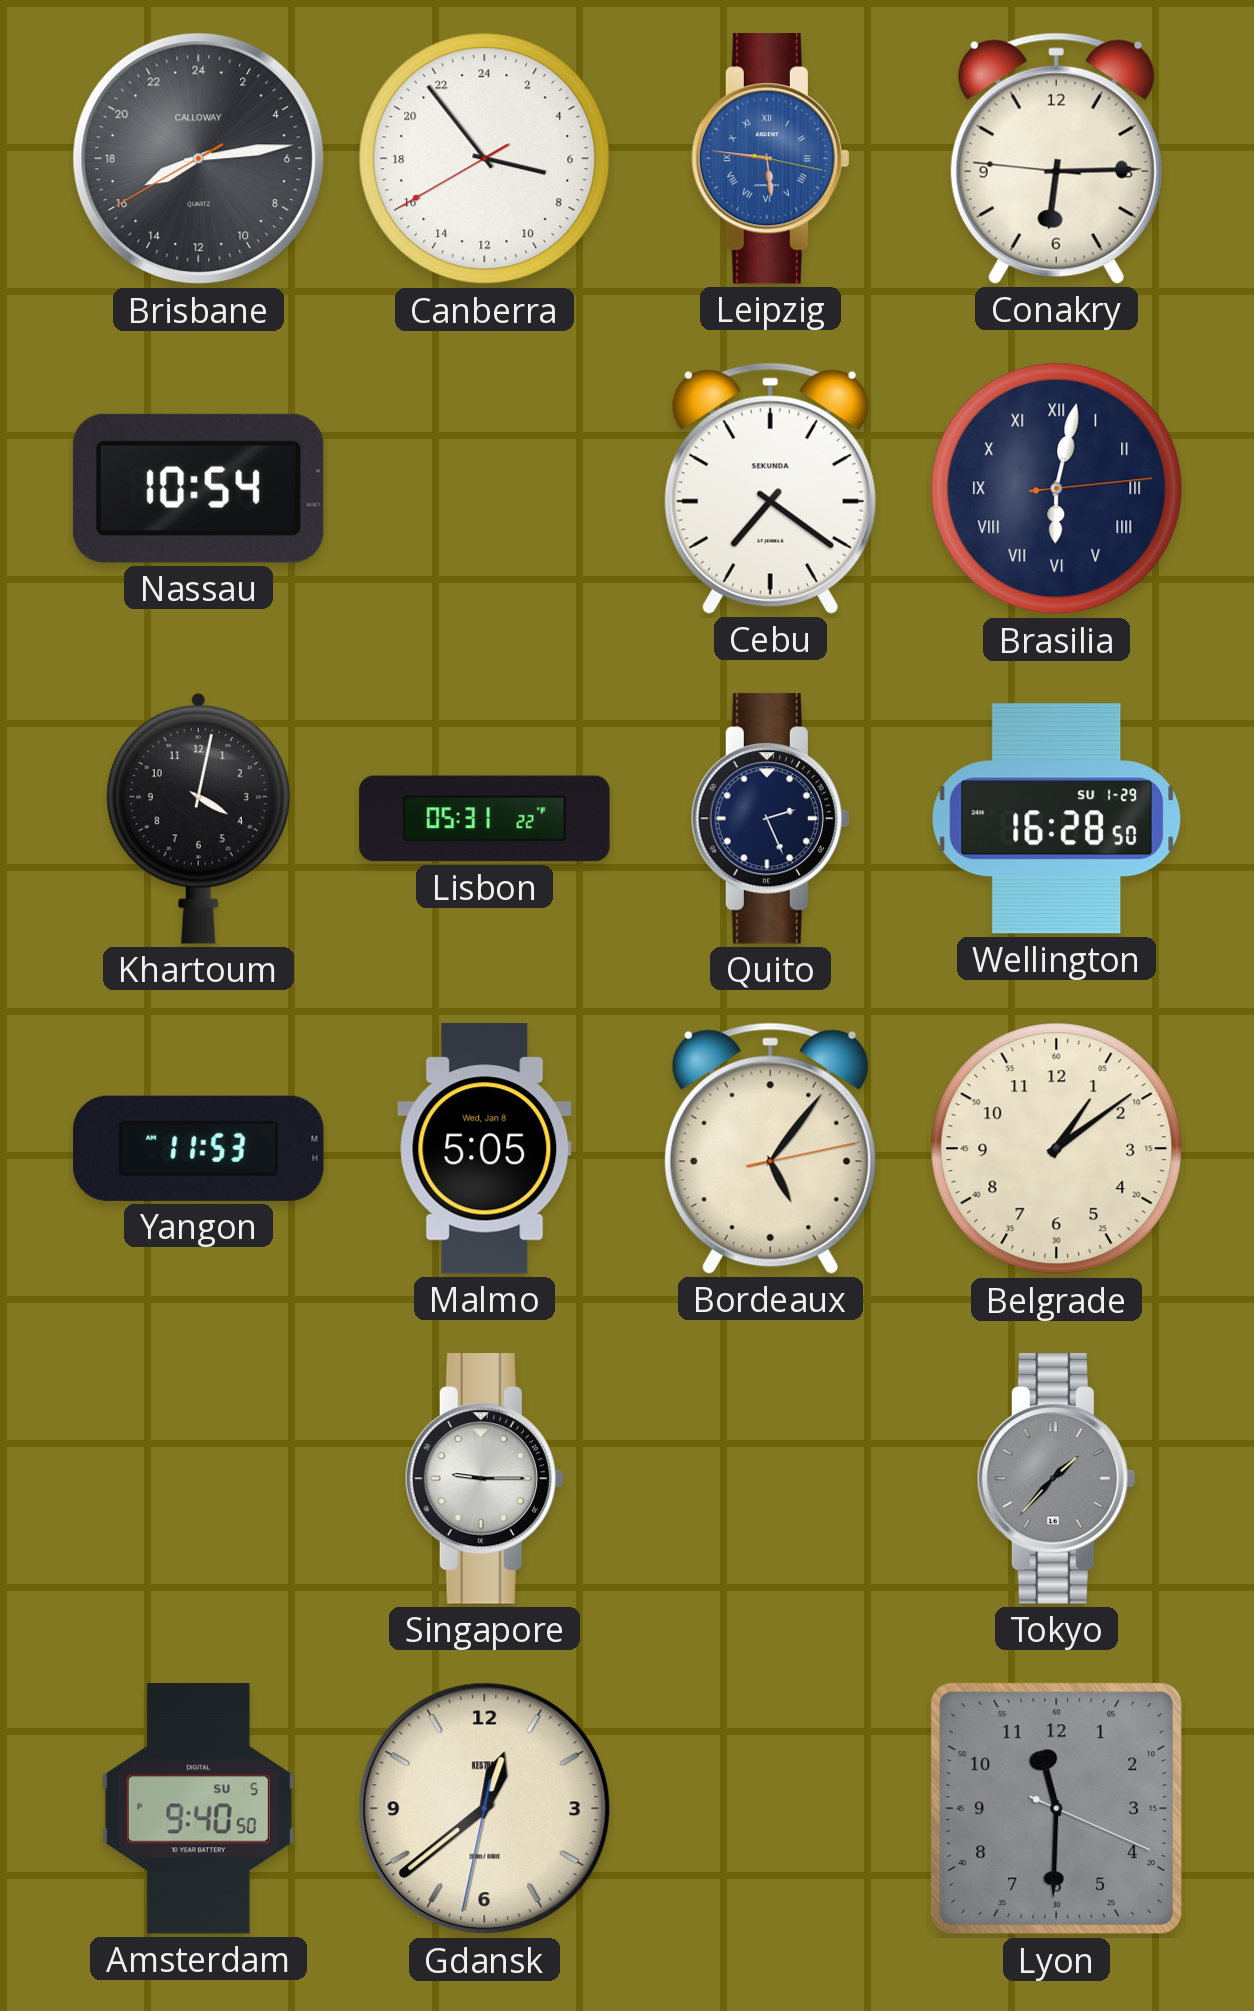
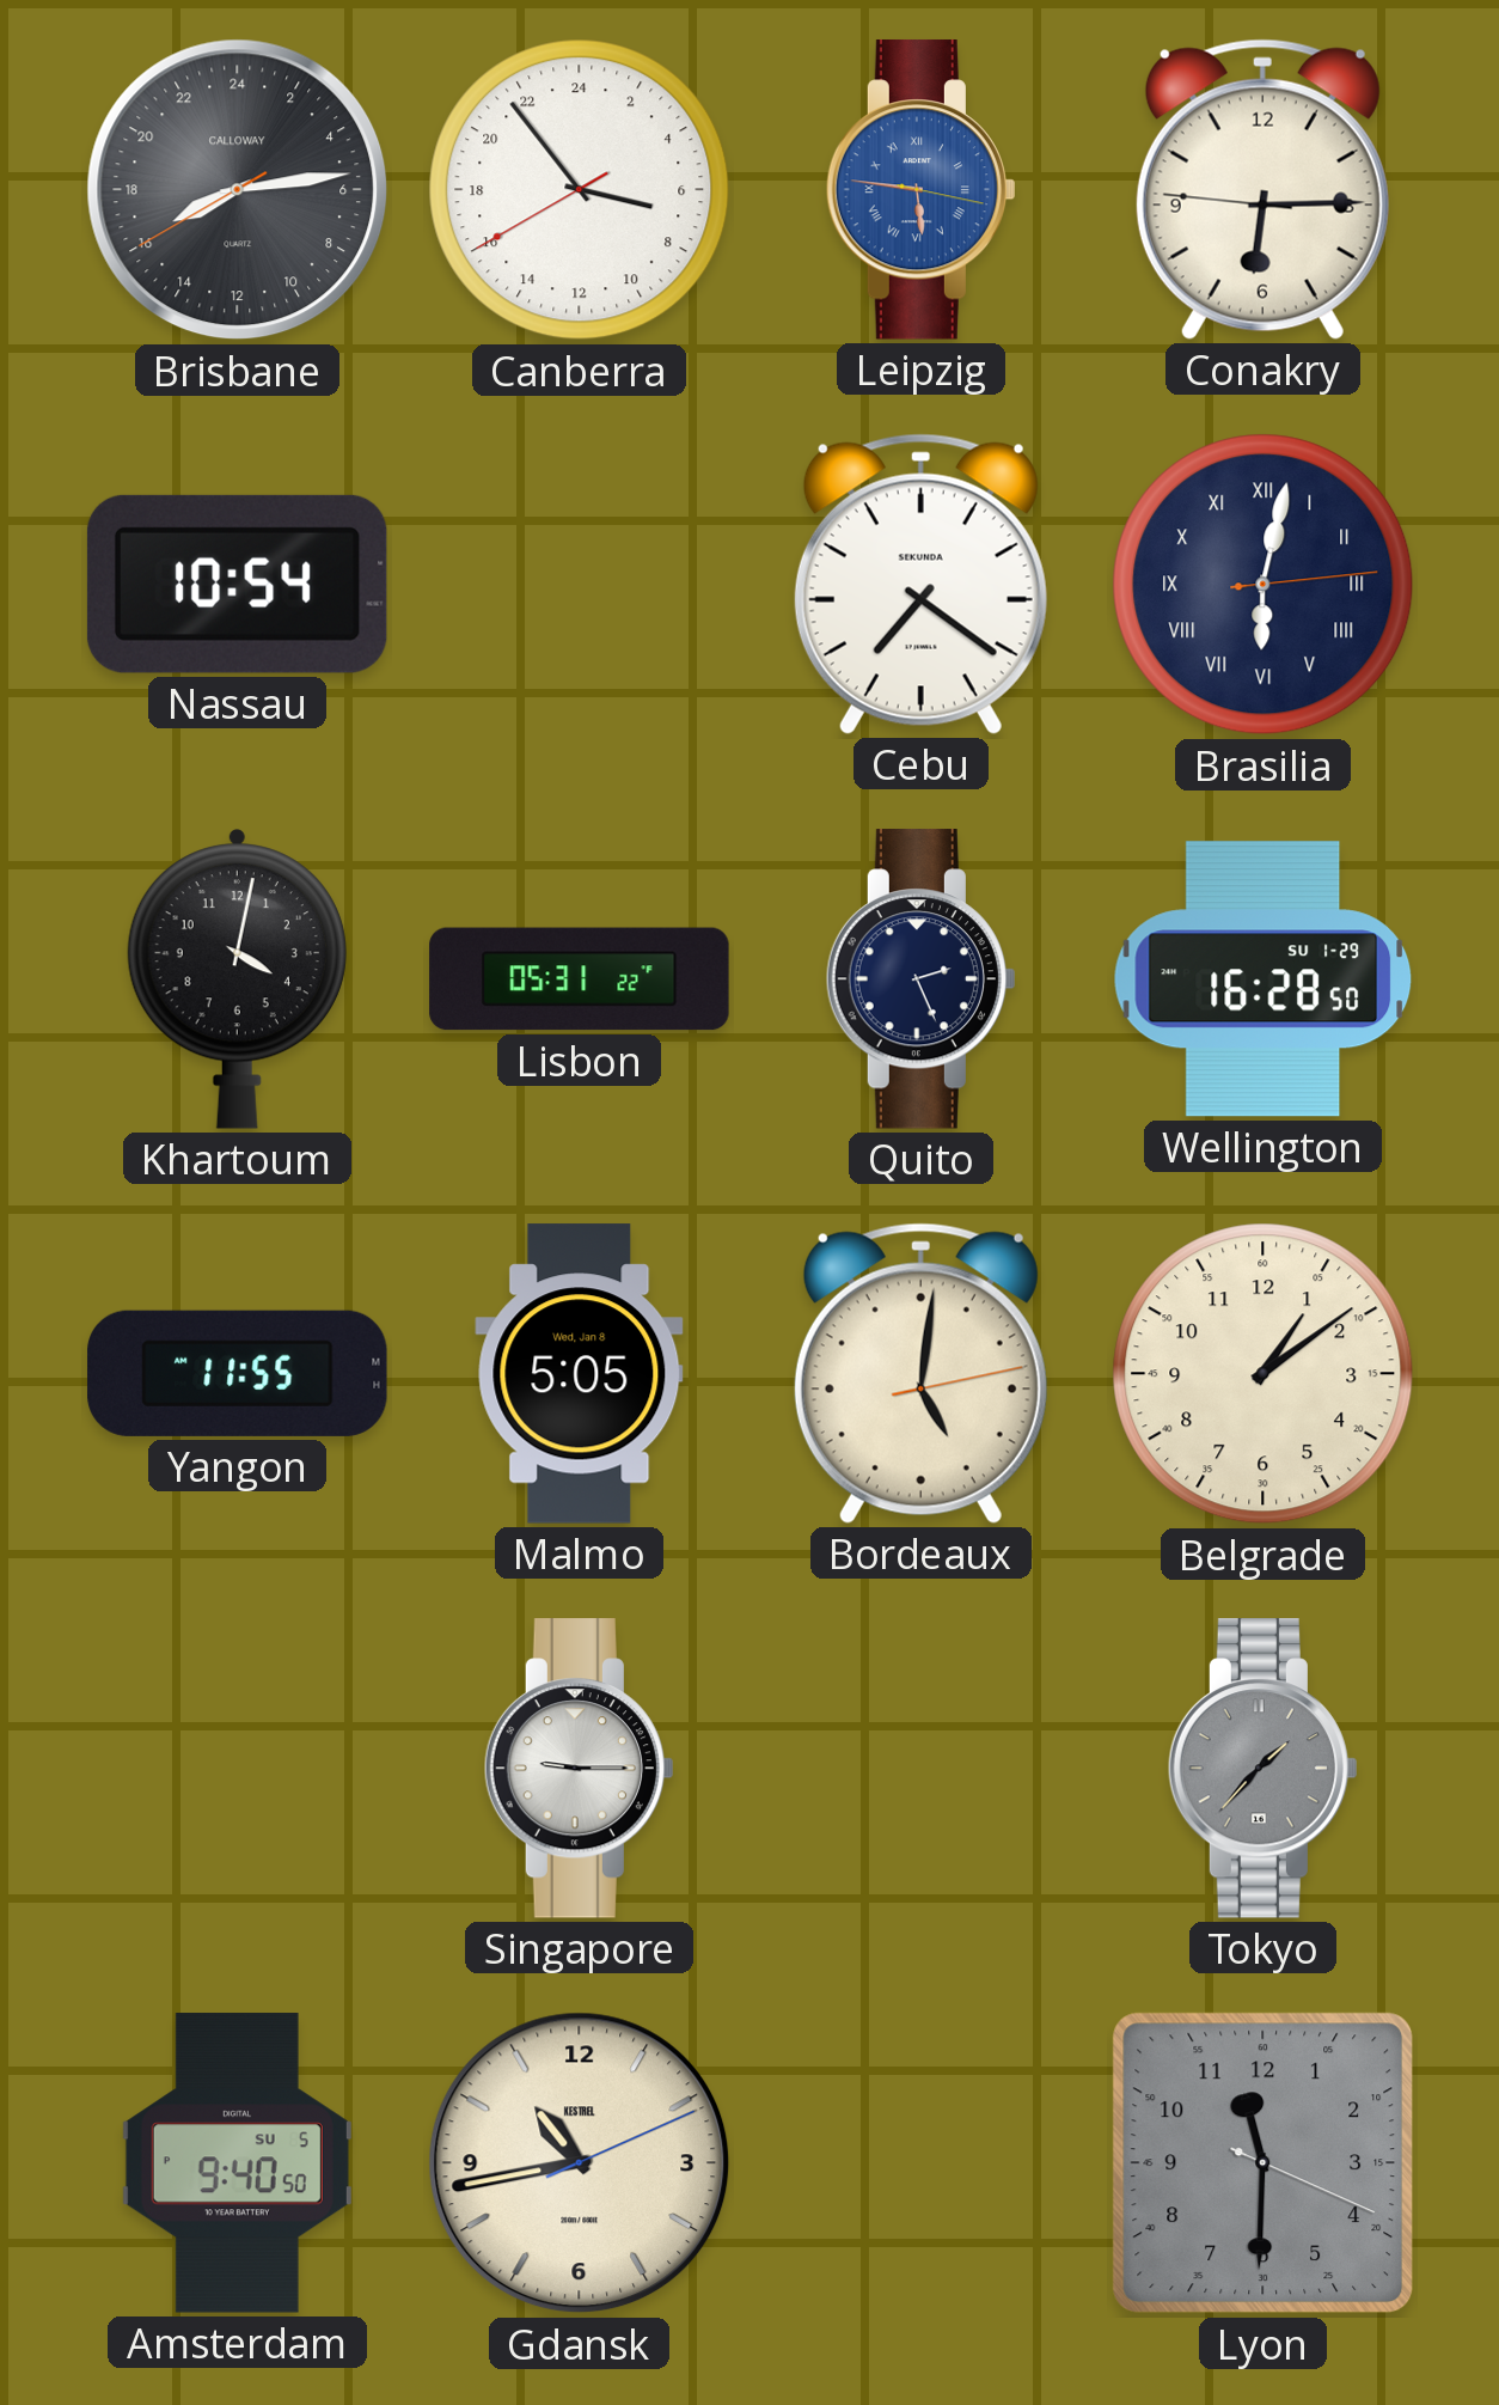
Yangon: 11:53 -> 11:55 (238, 1373)
Bordeaux: 5:06 -> 5:01 (920, 1373)
Gdansk: 12:38 -> 10:43 (580, 2163)
